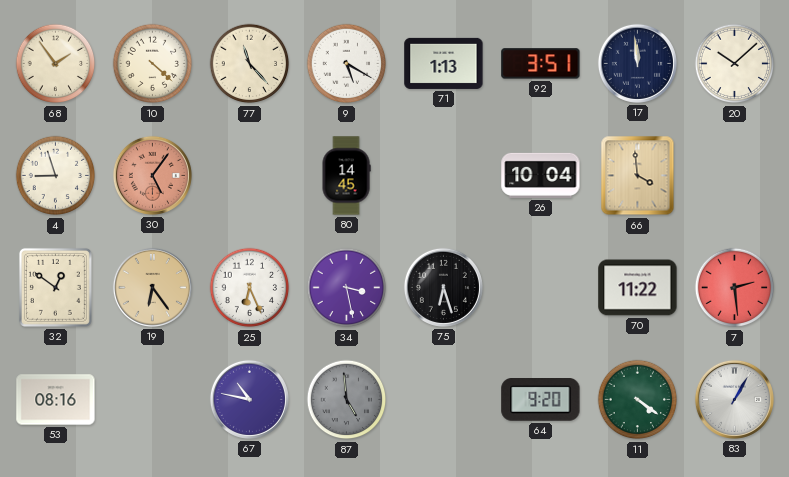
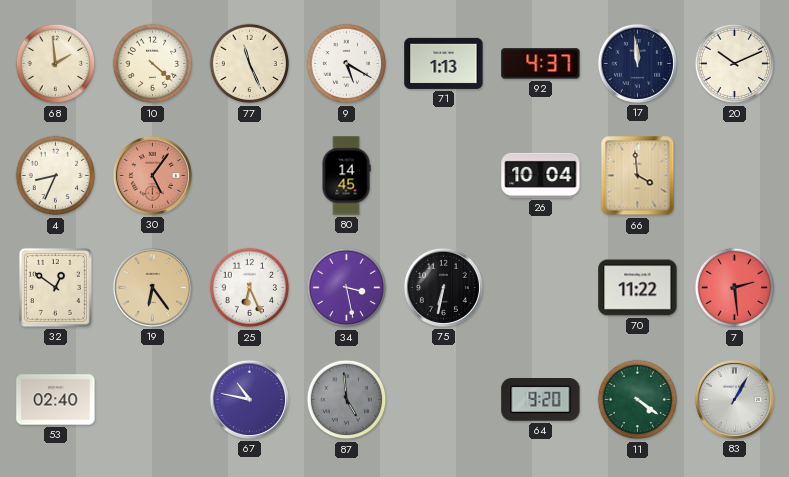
68: 1:54 -> 1:59 (56, 64)
77: 11:23 -> 11:26 (250, 64)
92: 3:51 -> 4:37 (541, 64)
20: 10:08 -> 10:11 (735, 64)
4: 8:57 -> 8:34 (56, 176)
75: 6:27 -> 6:32 (443, 287)
53: 08:16 -> 02:40 (56, 400)
